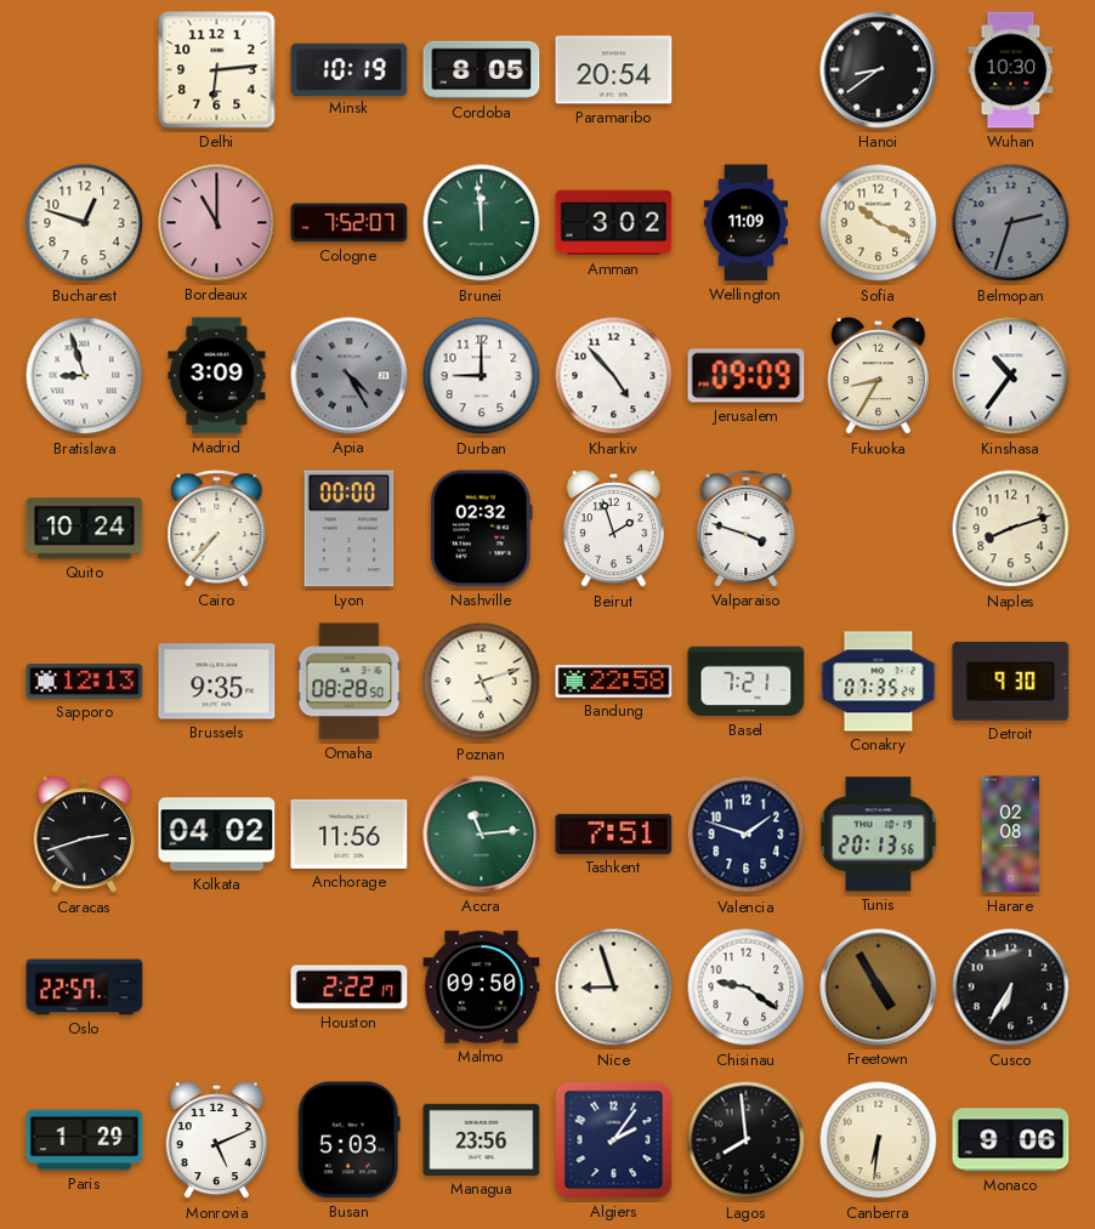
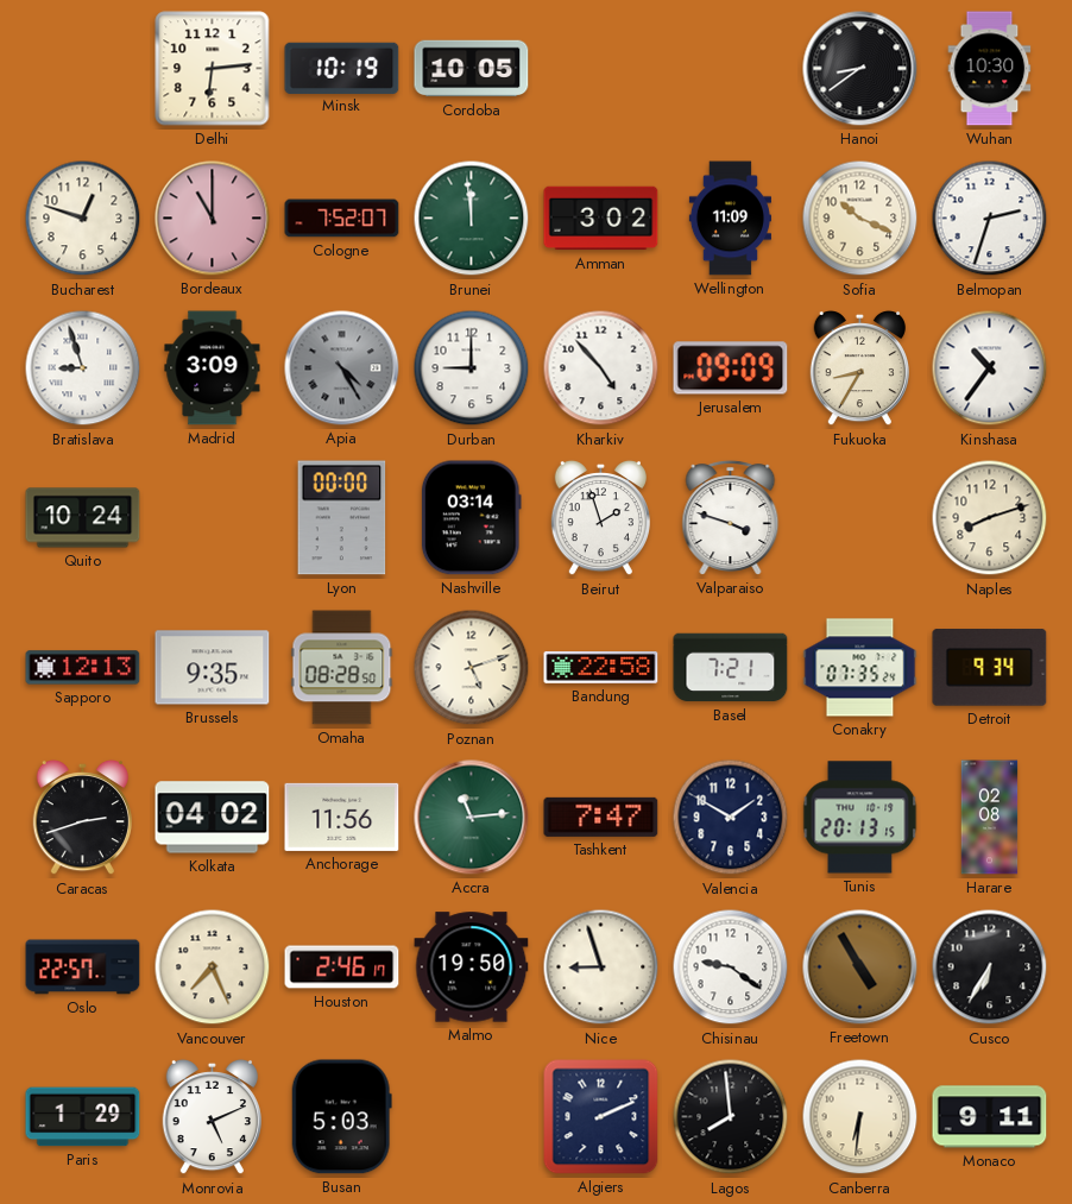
Cordoba: 8:05 -> 10:05 (472, 69)
Paramaribo: 20:54 -> none (614, 70)
Belmopan dial: grey -> white (990, 219)
Cairo: 7:37 -> none (217, 529)
Nashville: 02:32 -> 03:14 (471, 518)
Detroit: 9:30 -> 9:34 (990, 668)
Tashkent: 7:51 -> 7:47 (601, 817)
Valencia: 1:48 -> 1:50 (731, 818)
Tunis: 20:13:56 -> 20:13:15 (860, 818)
Vancouver: none -> 7:26 (213, 967)
Houston: 2:22 -> 2:46 (342, 967)
Malmo: 09:50 -> 19:50 (472, 967)
Managua: 23:56 -> none (482, 1139)
Algiers: 2:06 -> 2:11 (601, 1117)
Monaco: 9:06 -> 9:11 (990, 1117)
